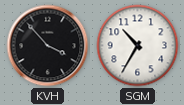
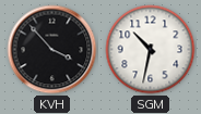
SGM: 10:35 -> 10:32 (151, 50)
